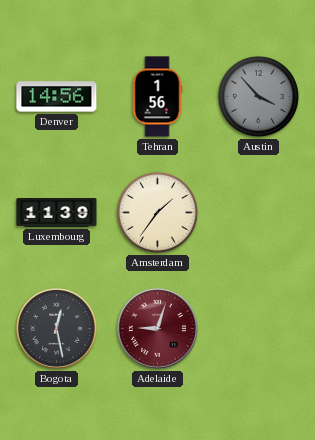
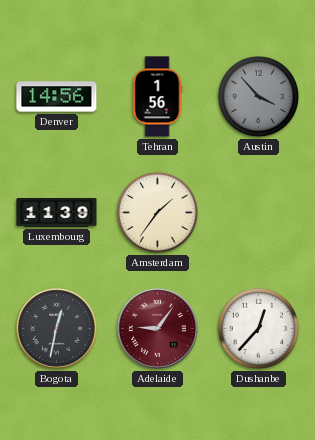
Bogota: 12:28 -> 12:32 (57, 329)
Adelaide: 9:03 -> 9:06 (158, 329)
Dushanbe: none -> 12:37 (258, 328)
